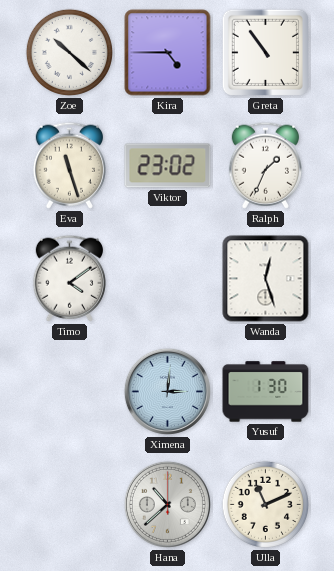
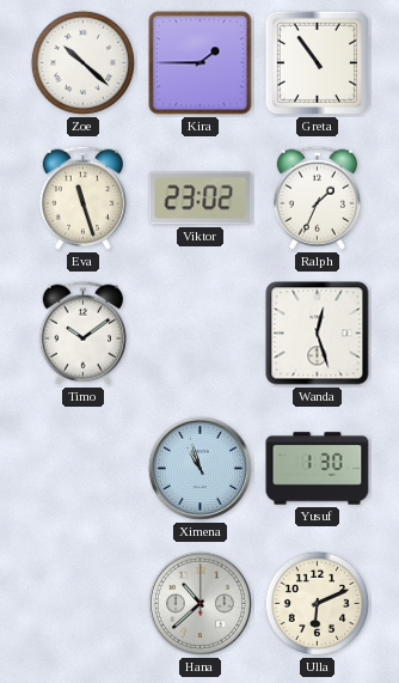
Kira: 4:45 -> 1:45 (201, 63)
Timo: 4:09 -> 10:09 (82, 333)
Ximena: 3:01 -> 10:57 (199, 468)
Ulla: 11:11 -> 6:11 (317, 603)
